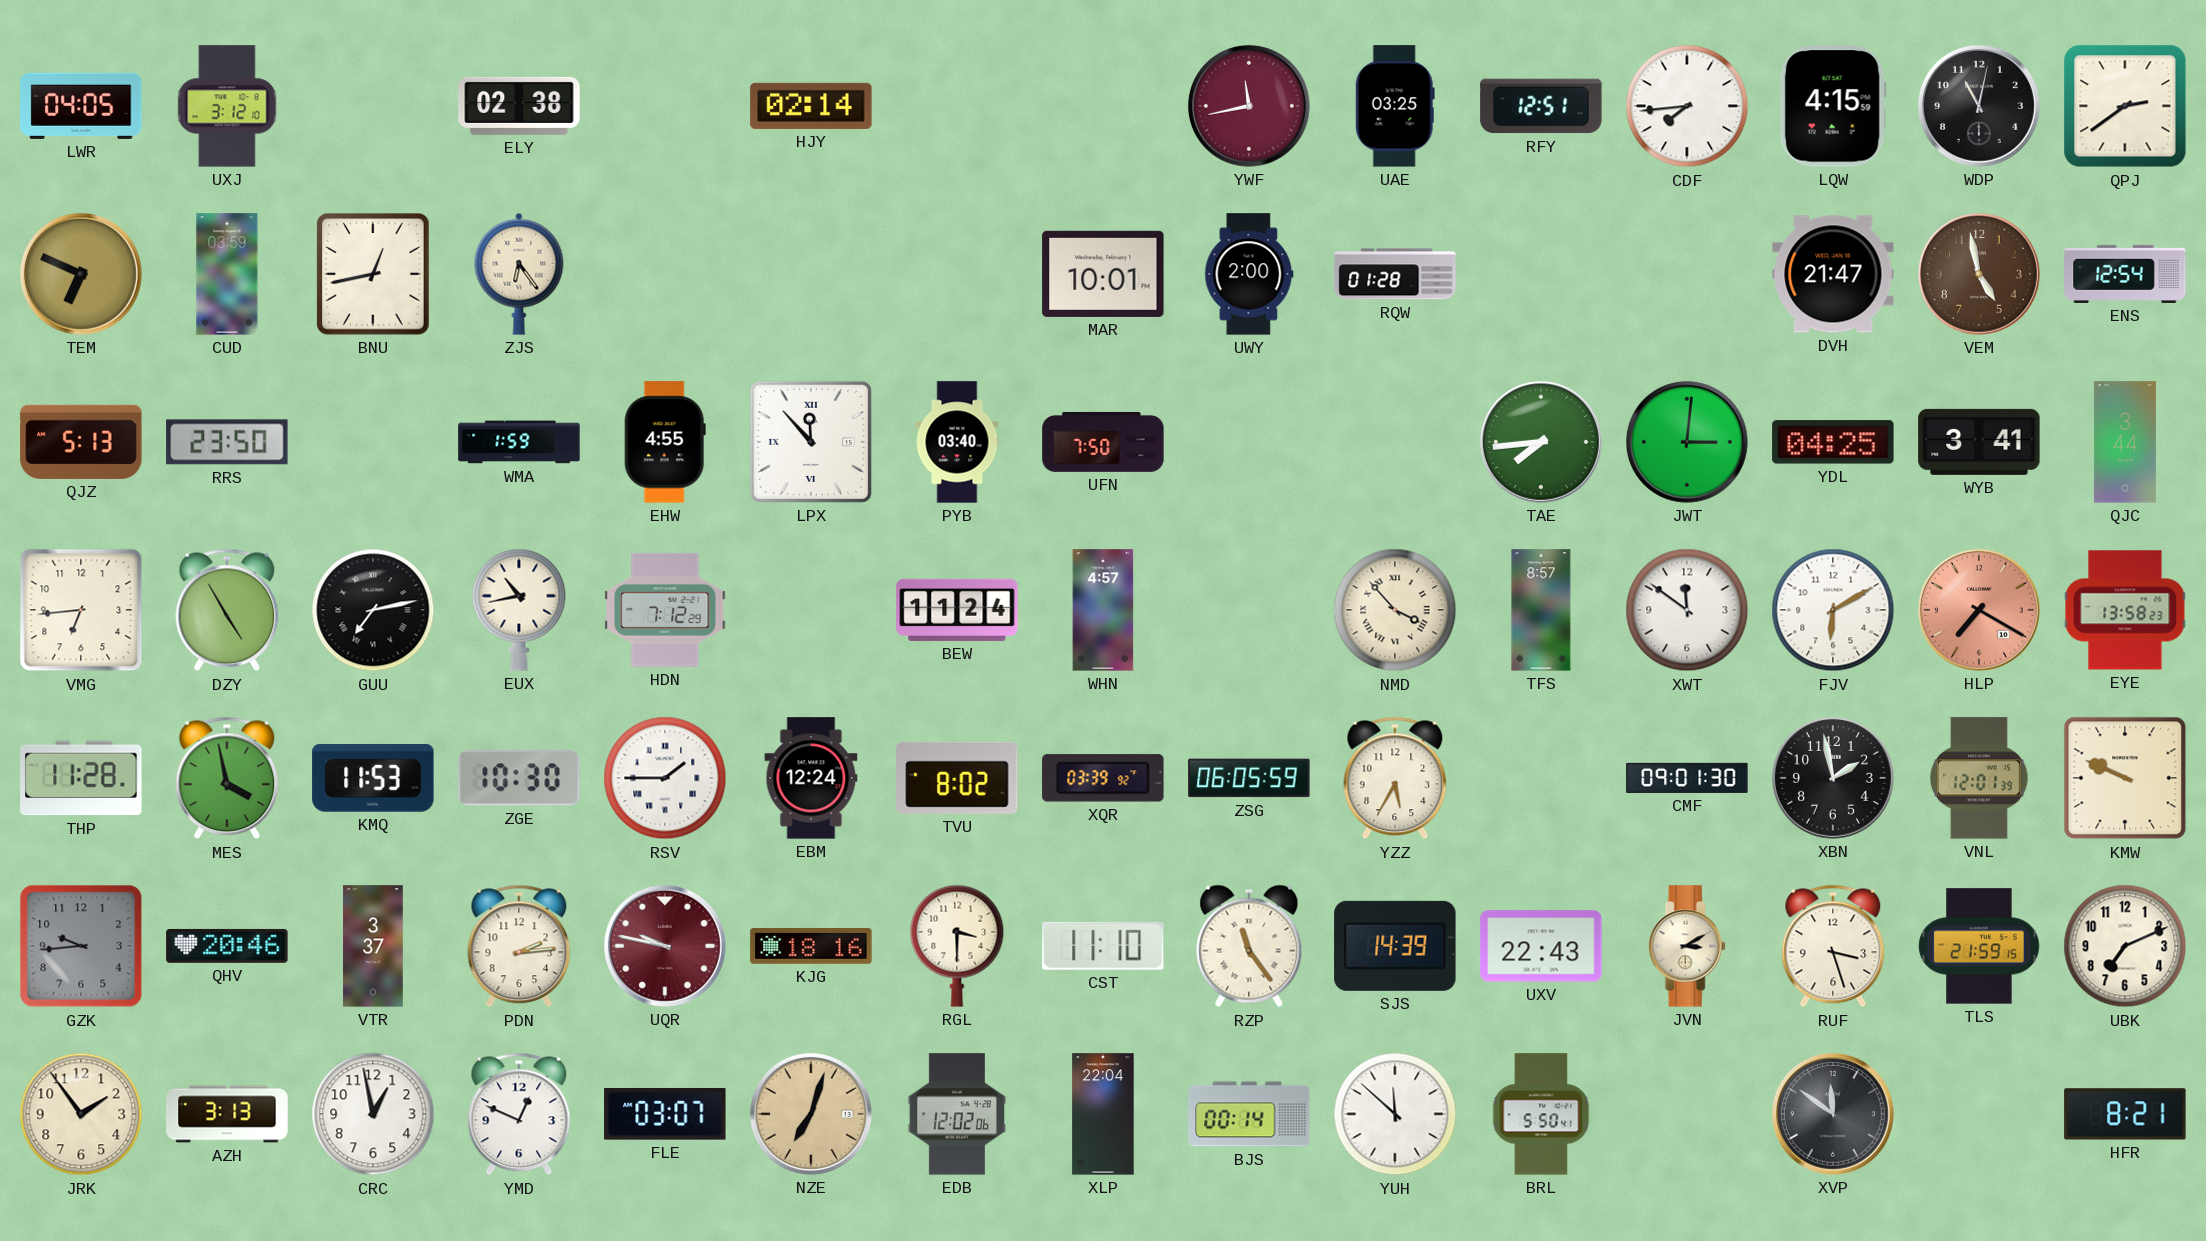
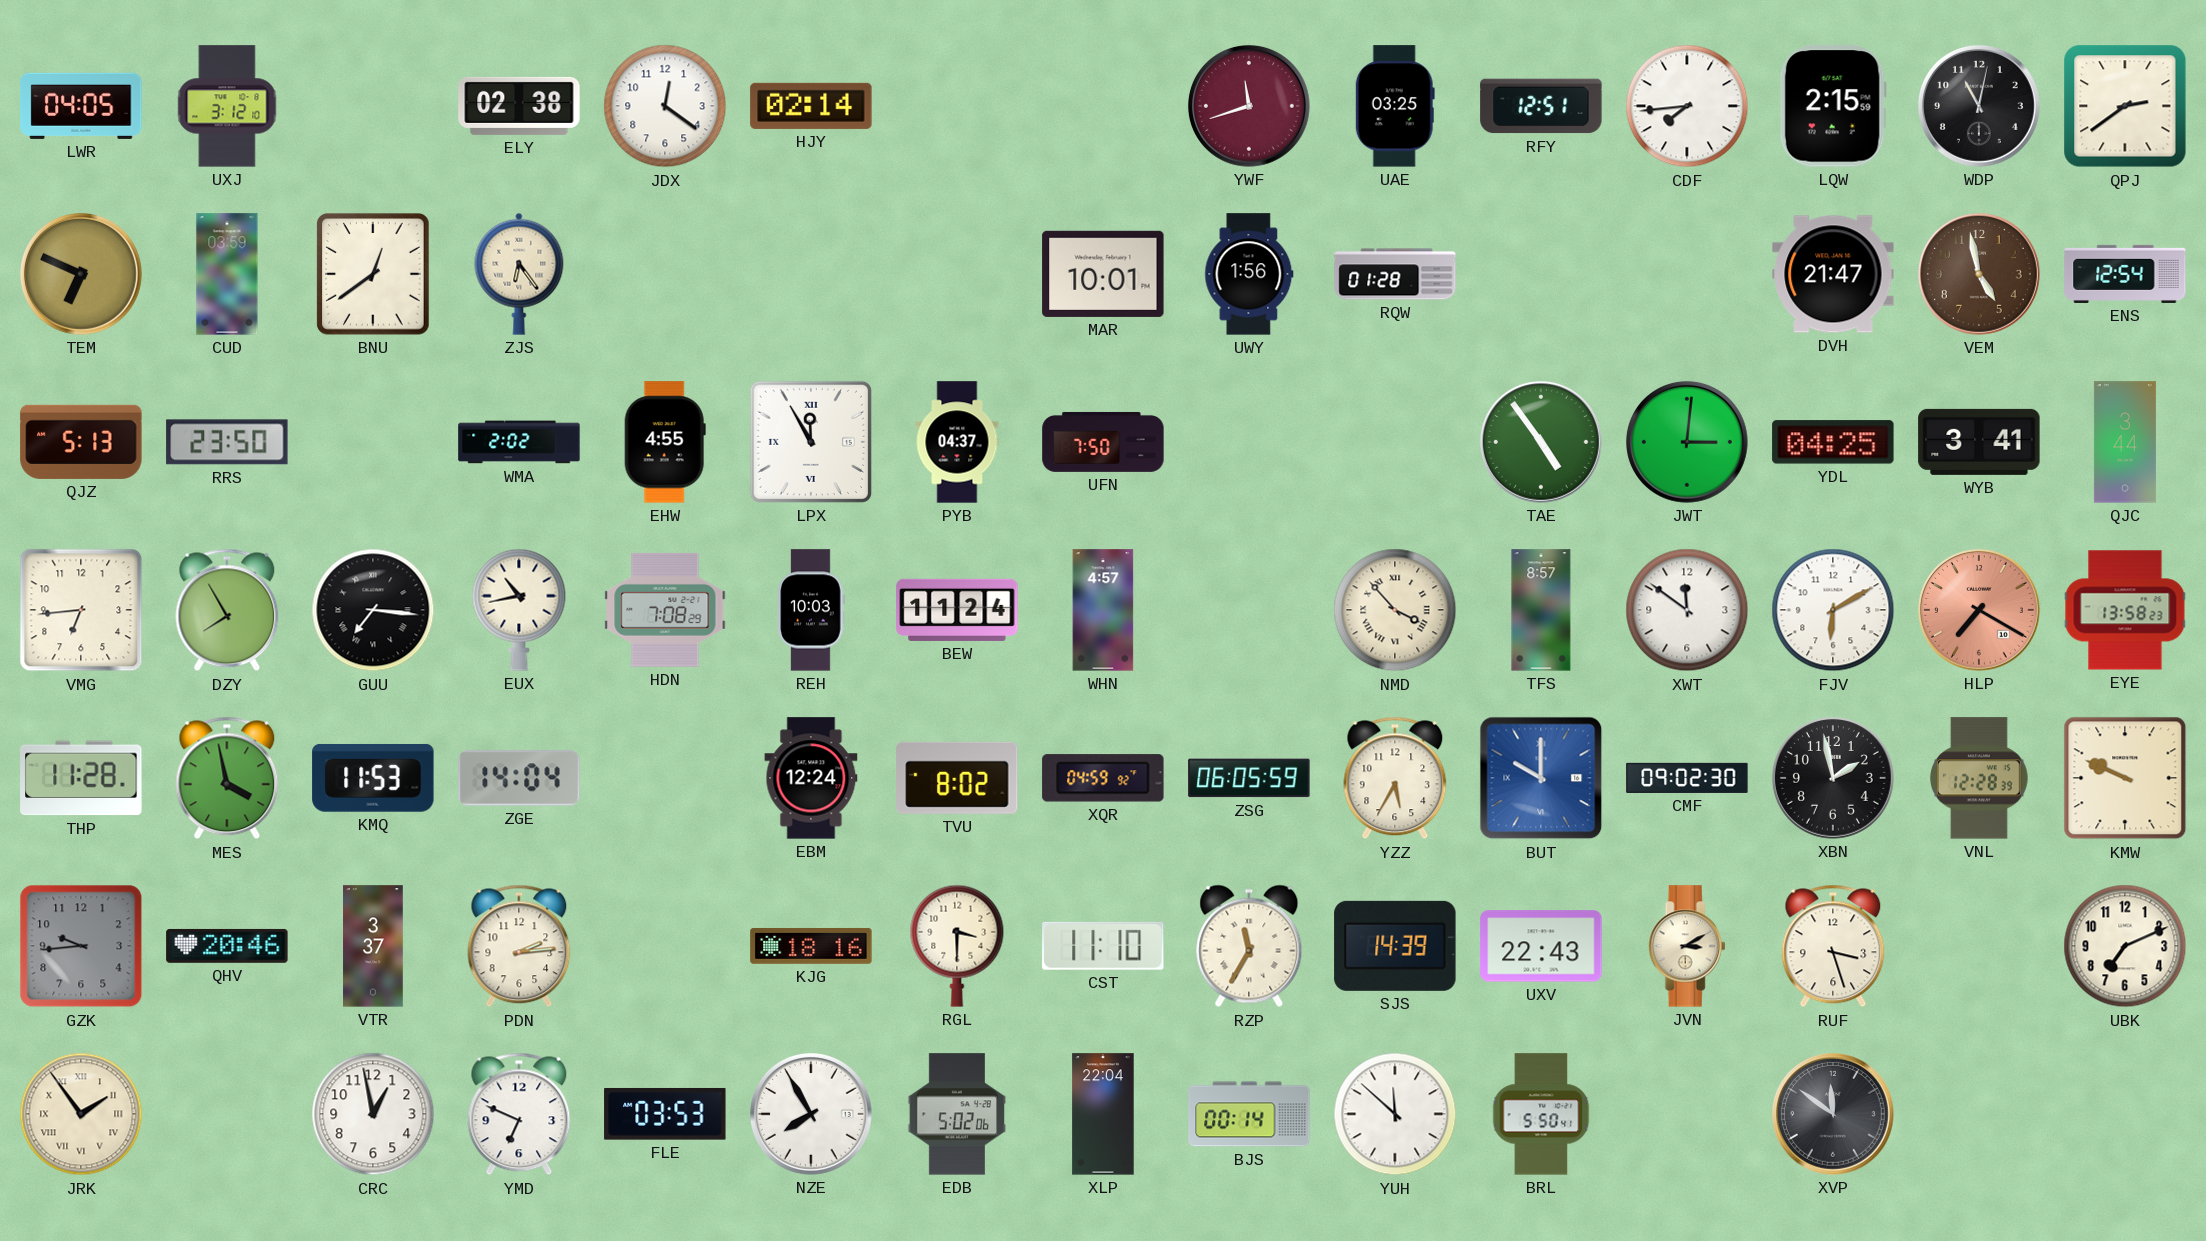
JDX: none -> 12:21 (665, 106)
YWF: 11:43 -> 11:42 (1249, 106)
LQW: 4:15 -> 2:15 (1833, 106)
BNU: 12:43 -> 12:39 (373, 274)
UWY: 2:00 -> 1:56 (1249, 274)
WMA: 1:59 -> 2:02 (519, 442)
LPX: 11:53 -> 11:55 (811, 442)
PYB: 03:40 -> 04:37 (957, 442)
TAE: 7:44 -> 4:54 (1541, 442)
DZY: 4:55 -> 7:55 (227, 610)
GUU: 7:13 -> 7:16 (373, 610)
HDN: 7:12 -> 7:08 (665, 610)
REH: none -> 10:03 (811, 610)
ZGE: 10:30 -> 14:04 (519, 778)
RSV: 1:45 -> none (665, 778)
XQR: 03:39 -> 04:59 (1103, 778)
BUT: none -> 10:00 (1541, 778)
CMF: 09:01 -> 09:02 (1687, 778)
VNL: 12:01 -> 12:28 (1979, 778)
UQR: 9:47 -> none (665, 946)
RZP: 11:24 -> 11:35 (1249, 946)
TLS: 21:59 -> none (1979, 946)
JRK numerals: Arabic -> Roman (81, 1114)
AZH: 3:13 -> none (227, 1114)
YMD: 12:49 -> 6:49 (519, 1114)
FLE: 03:07 -> 03:53 (665, 1114)
NZE: 7:03 -> 7:55 (811, 1114)
NZE dial: champagne -> white (811, 1114)
EDB: 12:02 -> 5:02 (957, 1114)
HFR: 8:21 -> none (2125, 1114)
